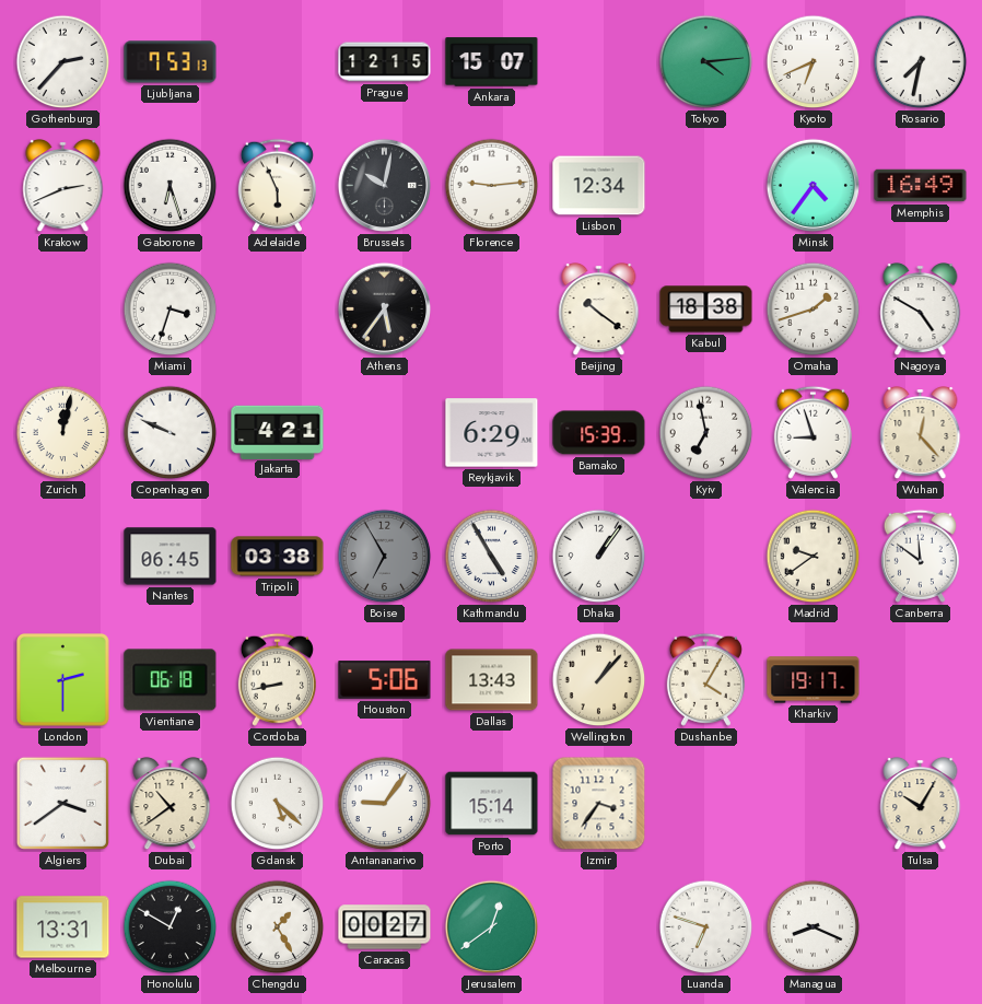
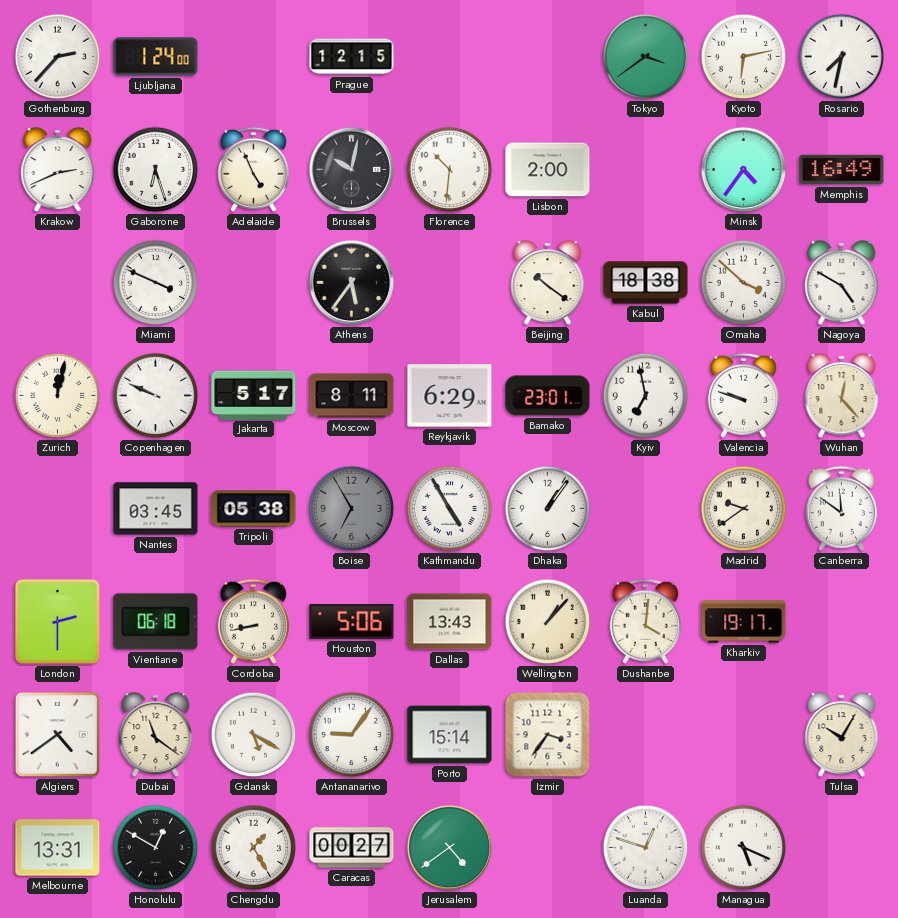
Ljubljana: 7:53 -> 1:24 (156, 57)
Ankara: 15:07 -> none (492, 62)
Tokyo: 4:14 -> 3:39 (646, 57)
Kyoto: 6:41 -> 6:13 (744, 57)
Adelaide: 5:56 -> 4:56 (253, 169)
Florence: 9:14 -> 10:31 (450, 170)
Lisbon: 12:34 -> 2:00 (548, 170)
Miami: 3:33 -> 3:49 (156, 283)
Omaha: 1:42 -> 3:52 (744, 283)
Jakarta: 4:21 -> 5:17 (254, 395)
Moscow: none -> 8:11 (352, 396)
Bamako: 15:39 -> 23:01 (548, 396)
Valencia: 8:57 -> 9:48 (743, 395)
Nantes: 06:45 -> 03:45 (156, 509)
Tripoli: 03:38 -> 05:38 (254, 509)
Dushanbe: 4:05 -> 4:01 (645, 621)
Algiers: 3:39 -> 4:39 (57, 734)
Dubai: 10:39 -> 11:21 (156, 736)
Gdansk: 5:22 -> 5:20 (254, 735)
Jerusalem: 12:39 -> 4:39 (450, 848)
Luanda: 6:48 -> 12:48 (646, 848)
Managua: 8:19 -> 5:19 (744, 848)
